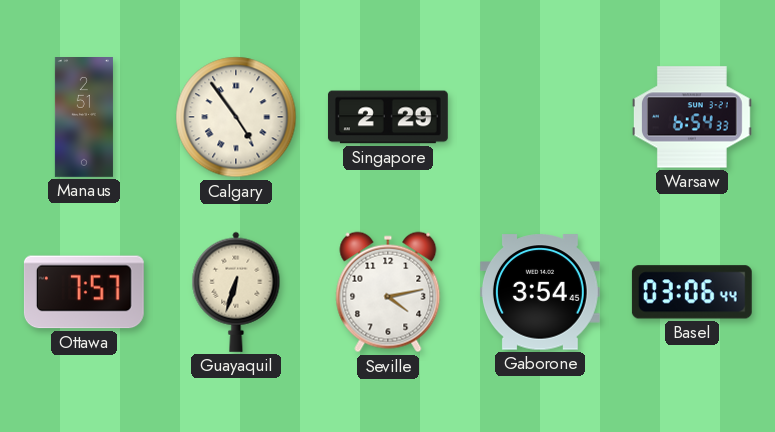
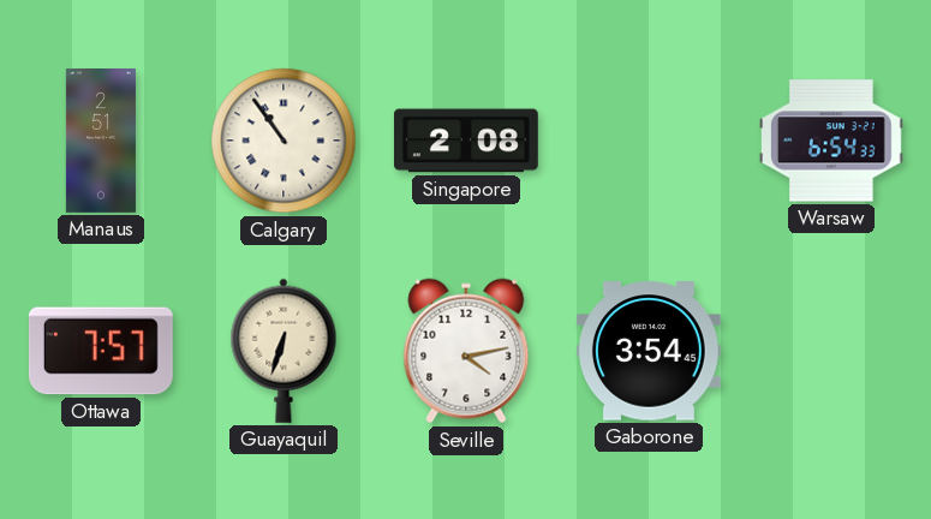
Calgary: 4:54 -> 10:54 (284, 141)
Singapore: 2:29 -> 2:08 (466, 141)
Basel: 03:06 -> none (692, 292)
